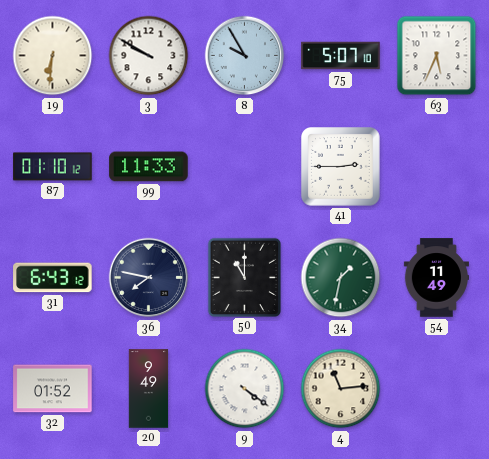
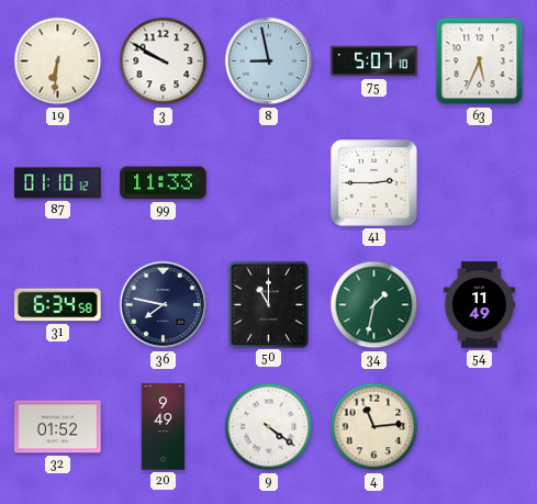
8: 9:55 -> 8:58 (269, 61)
31: 6:43 -> 6:34 (58, 305)
